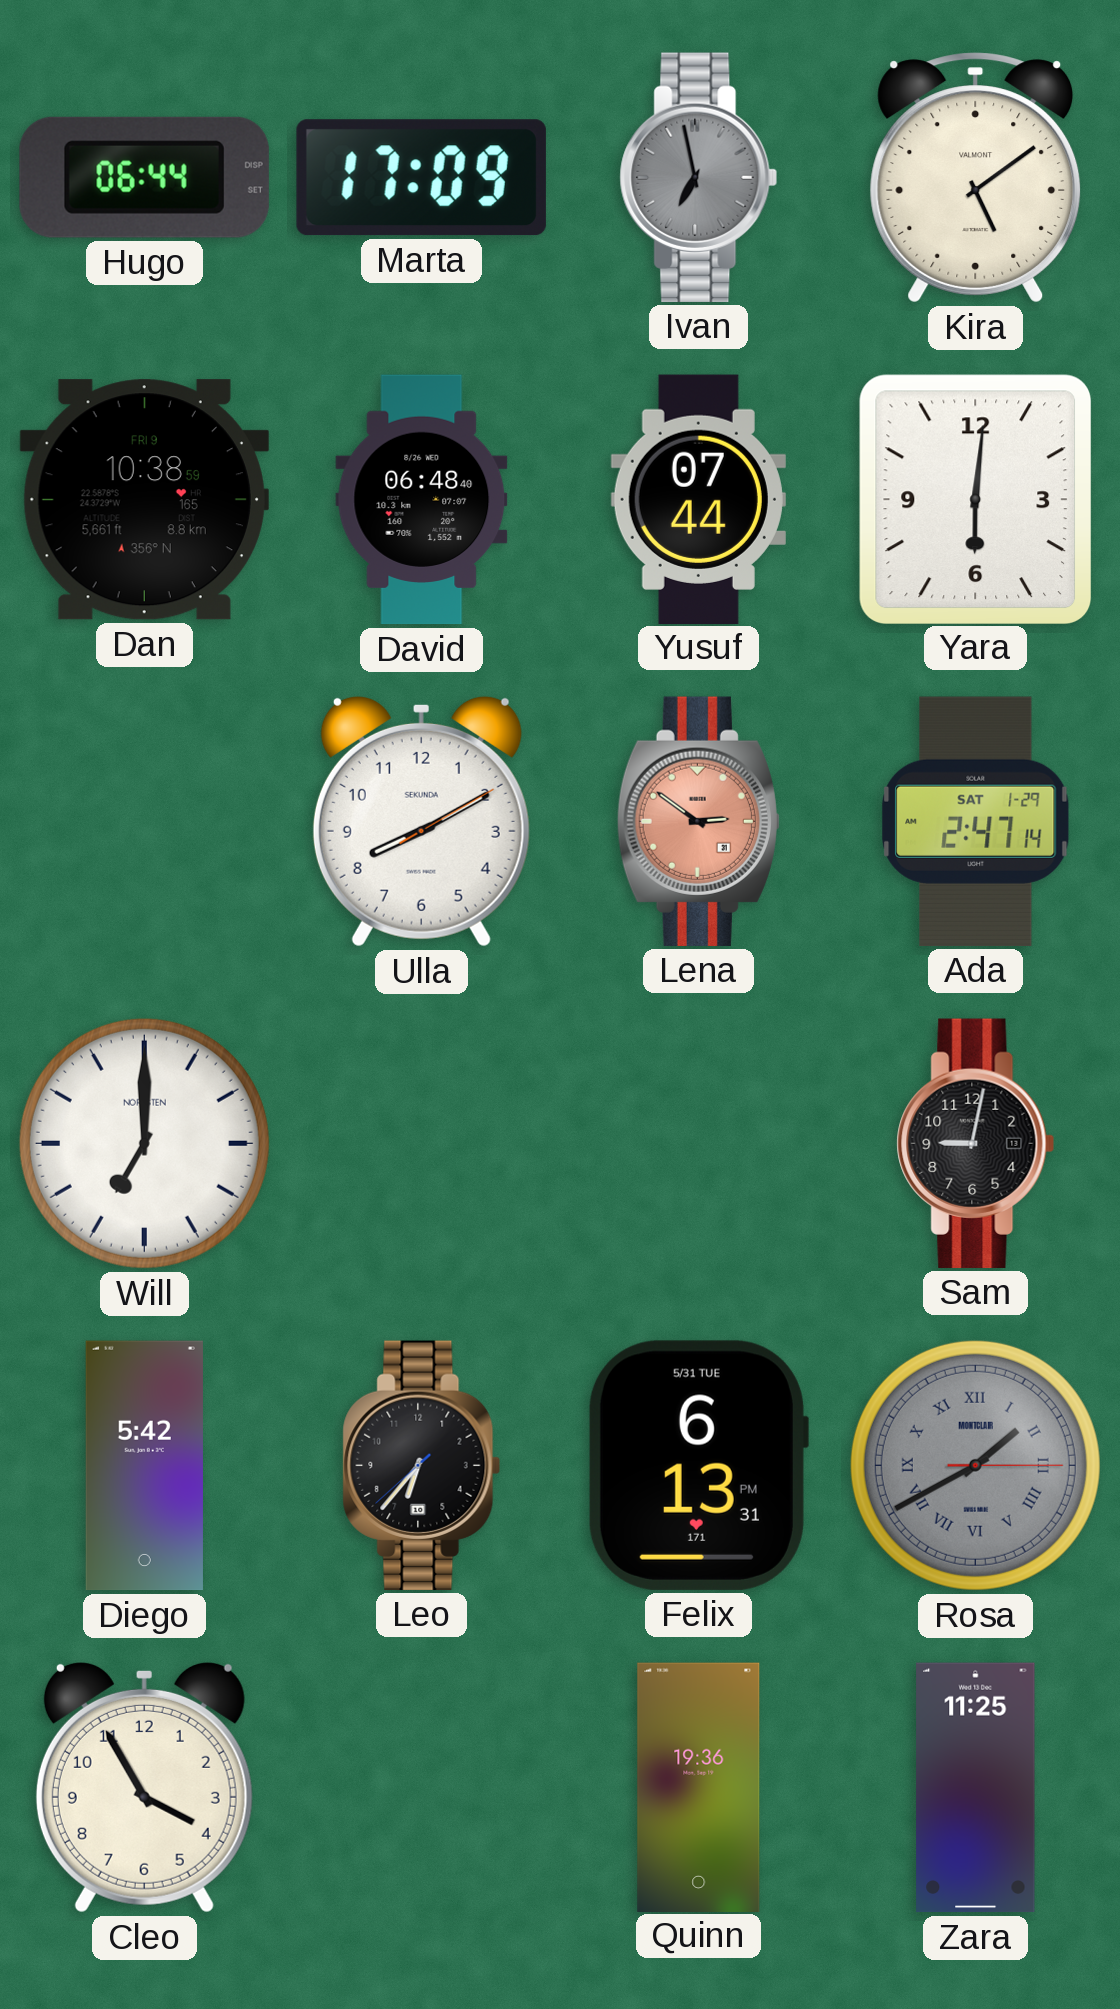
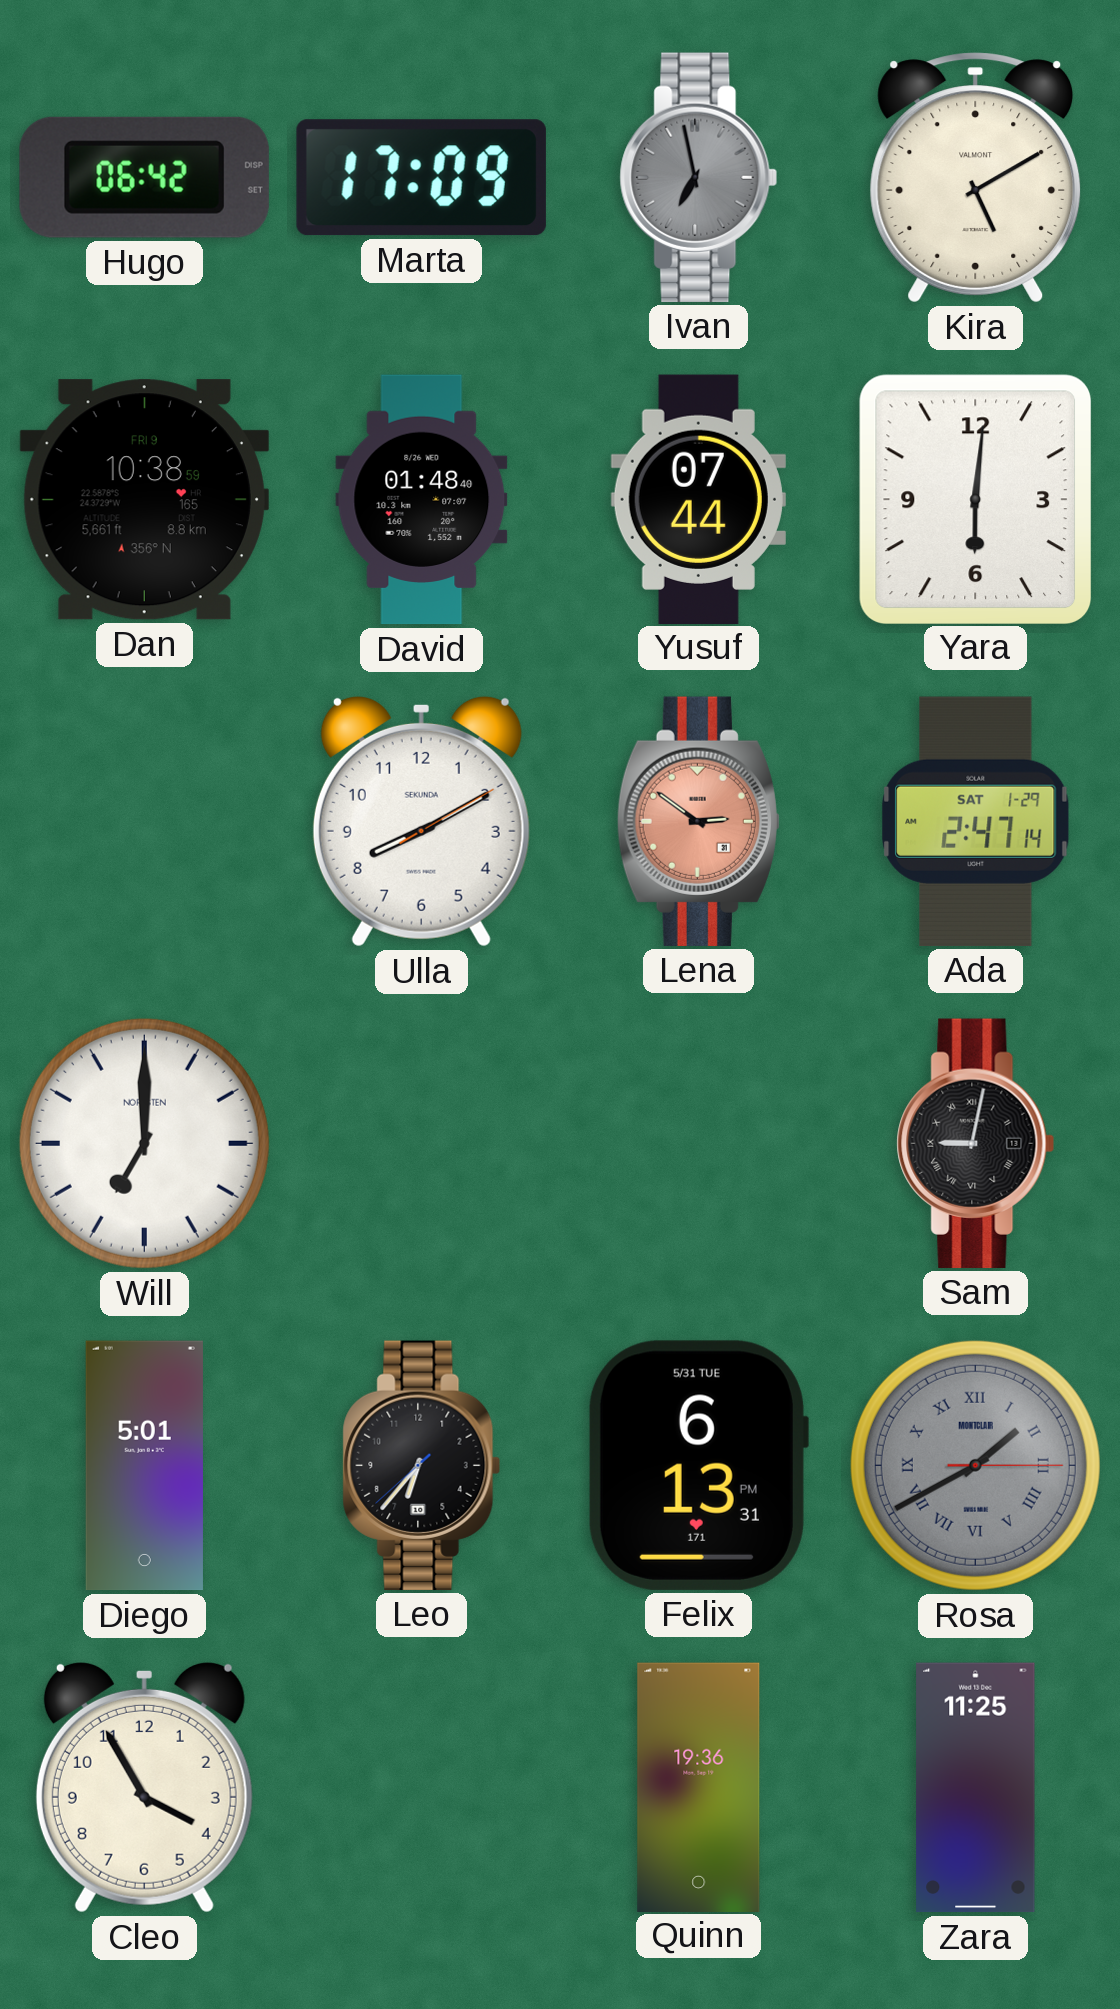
Hugo: 06:44 -> 06:42 (144, 177)
Kira: 5:09 -> 5:10 (976, 178)
David: 06:48 -> 01:48 (422, 500)
Sam numerals: Arabic -> Roman (976, 1143)
Diego: 5:42 -> 5:01 (144, 1466)
